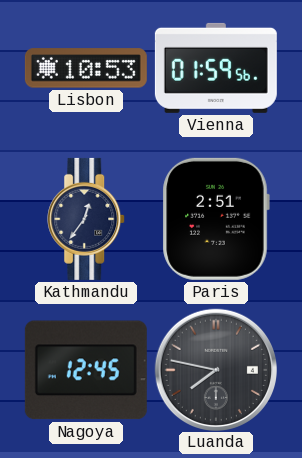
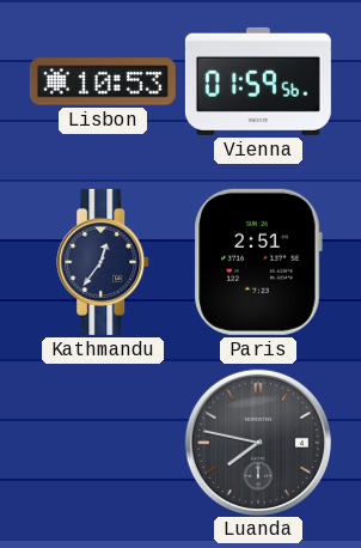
Nagoya: 12:45 -> none (86, 370)
